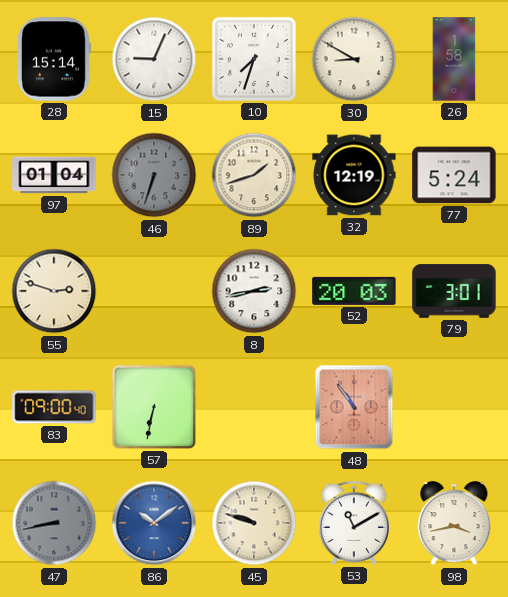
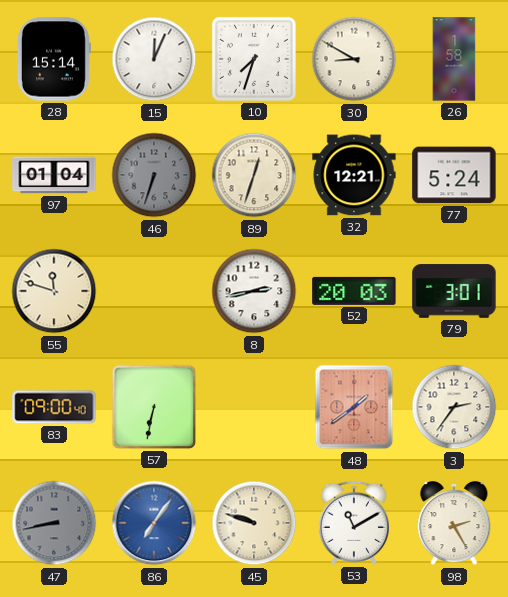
15: 9:04 -> 12:04 (154, 59)
89: 1:42 -> 12:33 (254, 175)
32: 12:19 -> 12:21 (354, 175)
55: 2:48 -> 11:48 (54, 291)
48: 10:54 -> 1:39 (354, 407)
3: none -> 2:36 (454, 407)
86: 10:09 -> 7:06 (154, 523)
98: 3:43 -> 2:25 (454, 523)
